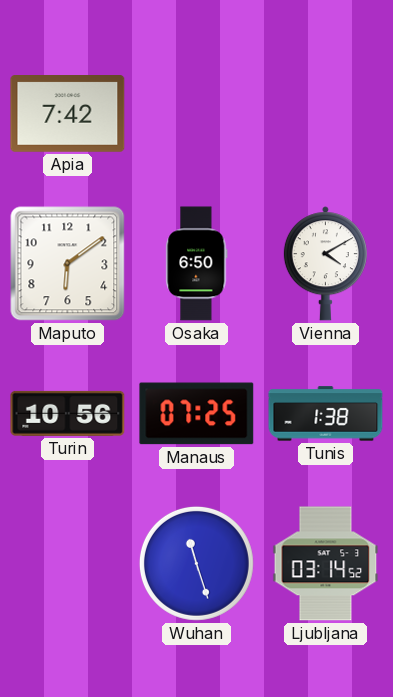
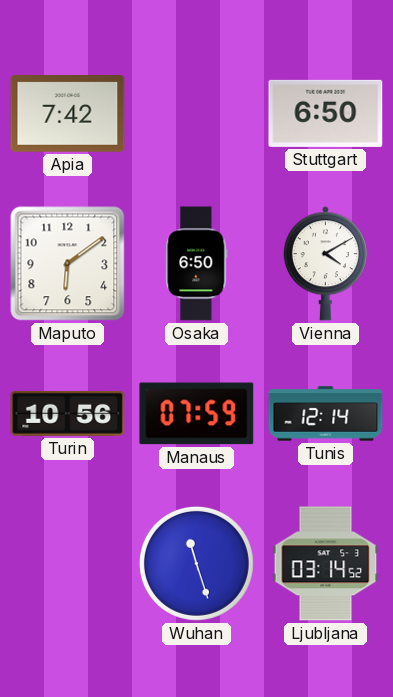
Stuttgart: none -> 6:50 (326, 113)
Manaus: 07:25 -> 07:59 (197, 414)
Tunis: 1:38 -> 12:14 (326, 414)
